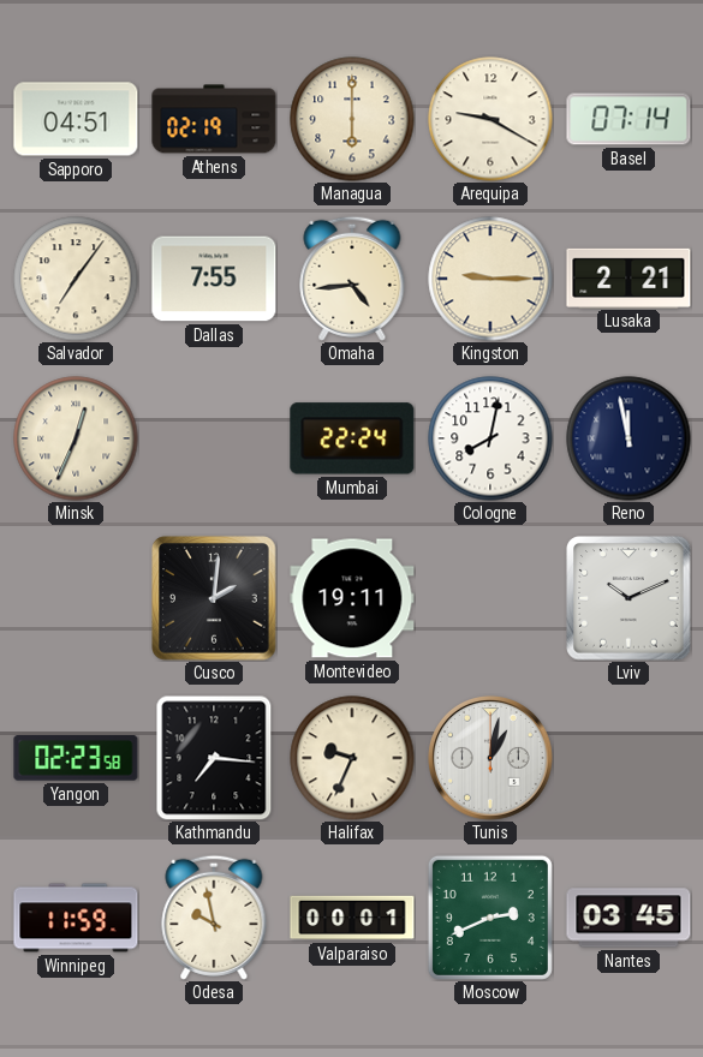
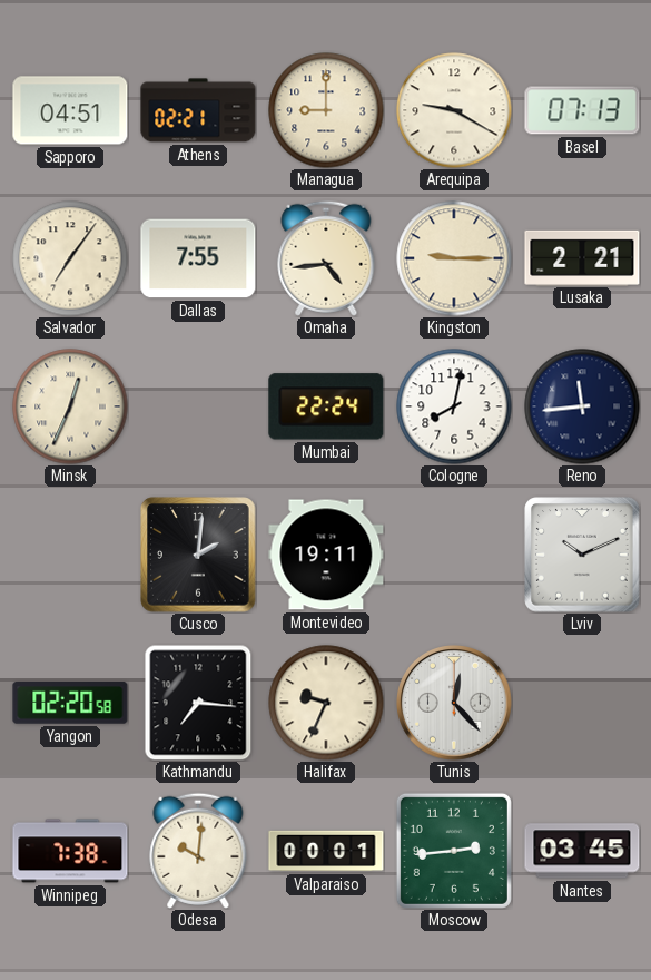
Athens: 02:19 -> 02:21 (198, 110)
Managua: 6:00 -> 9:00 (326, 110)
Basel: 07:14 -> 07:13 (582, 110)
Reno: 11:58 -> 11:44 (582, 406)
Yangon: 02:23 -> 02:20 (70, 703)
Tunis: 1:02 -> 12:23 (454, 704)
Winnipeg: 11:59 -> 7:38 (70, 851)
Odesa: 9:58 -> 10:01 (198, 851)
Moscow: 2:41 -> 2:44 (454, 851)
